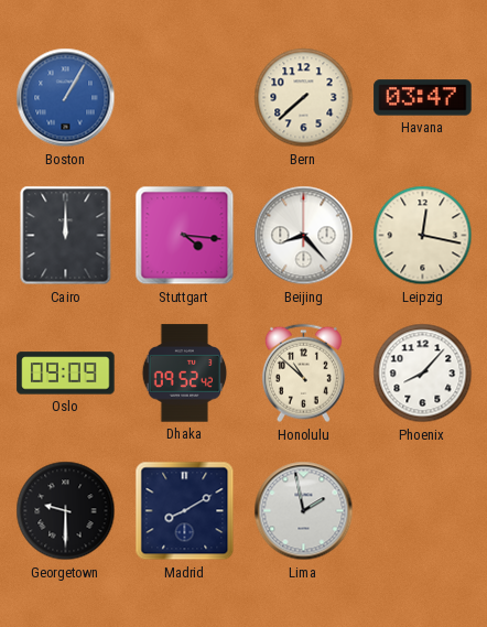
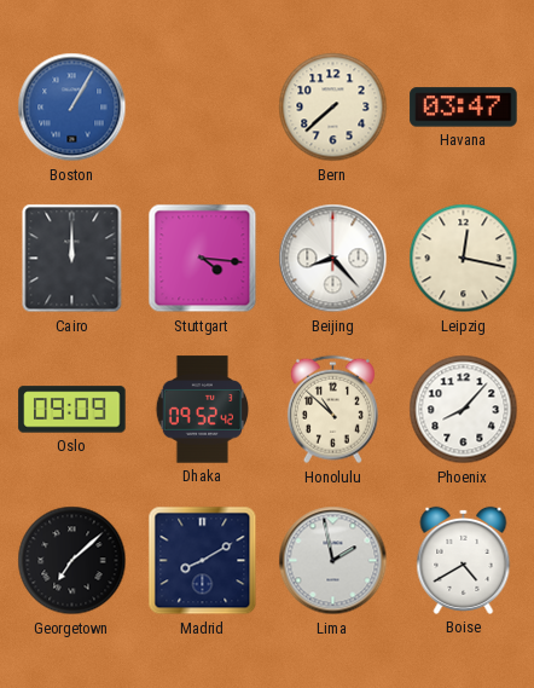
Georgetown: 9:30 -> 7:08 (72, 561)
Boise: none -> 4:40 (464, 560)
